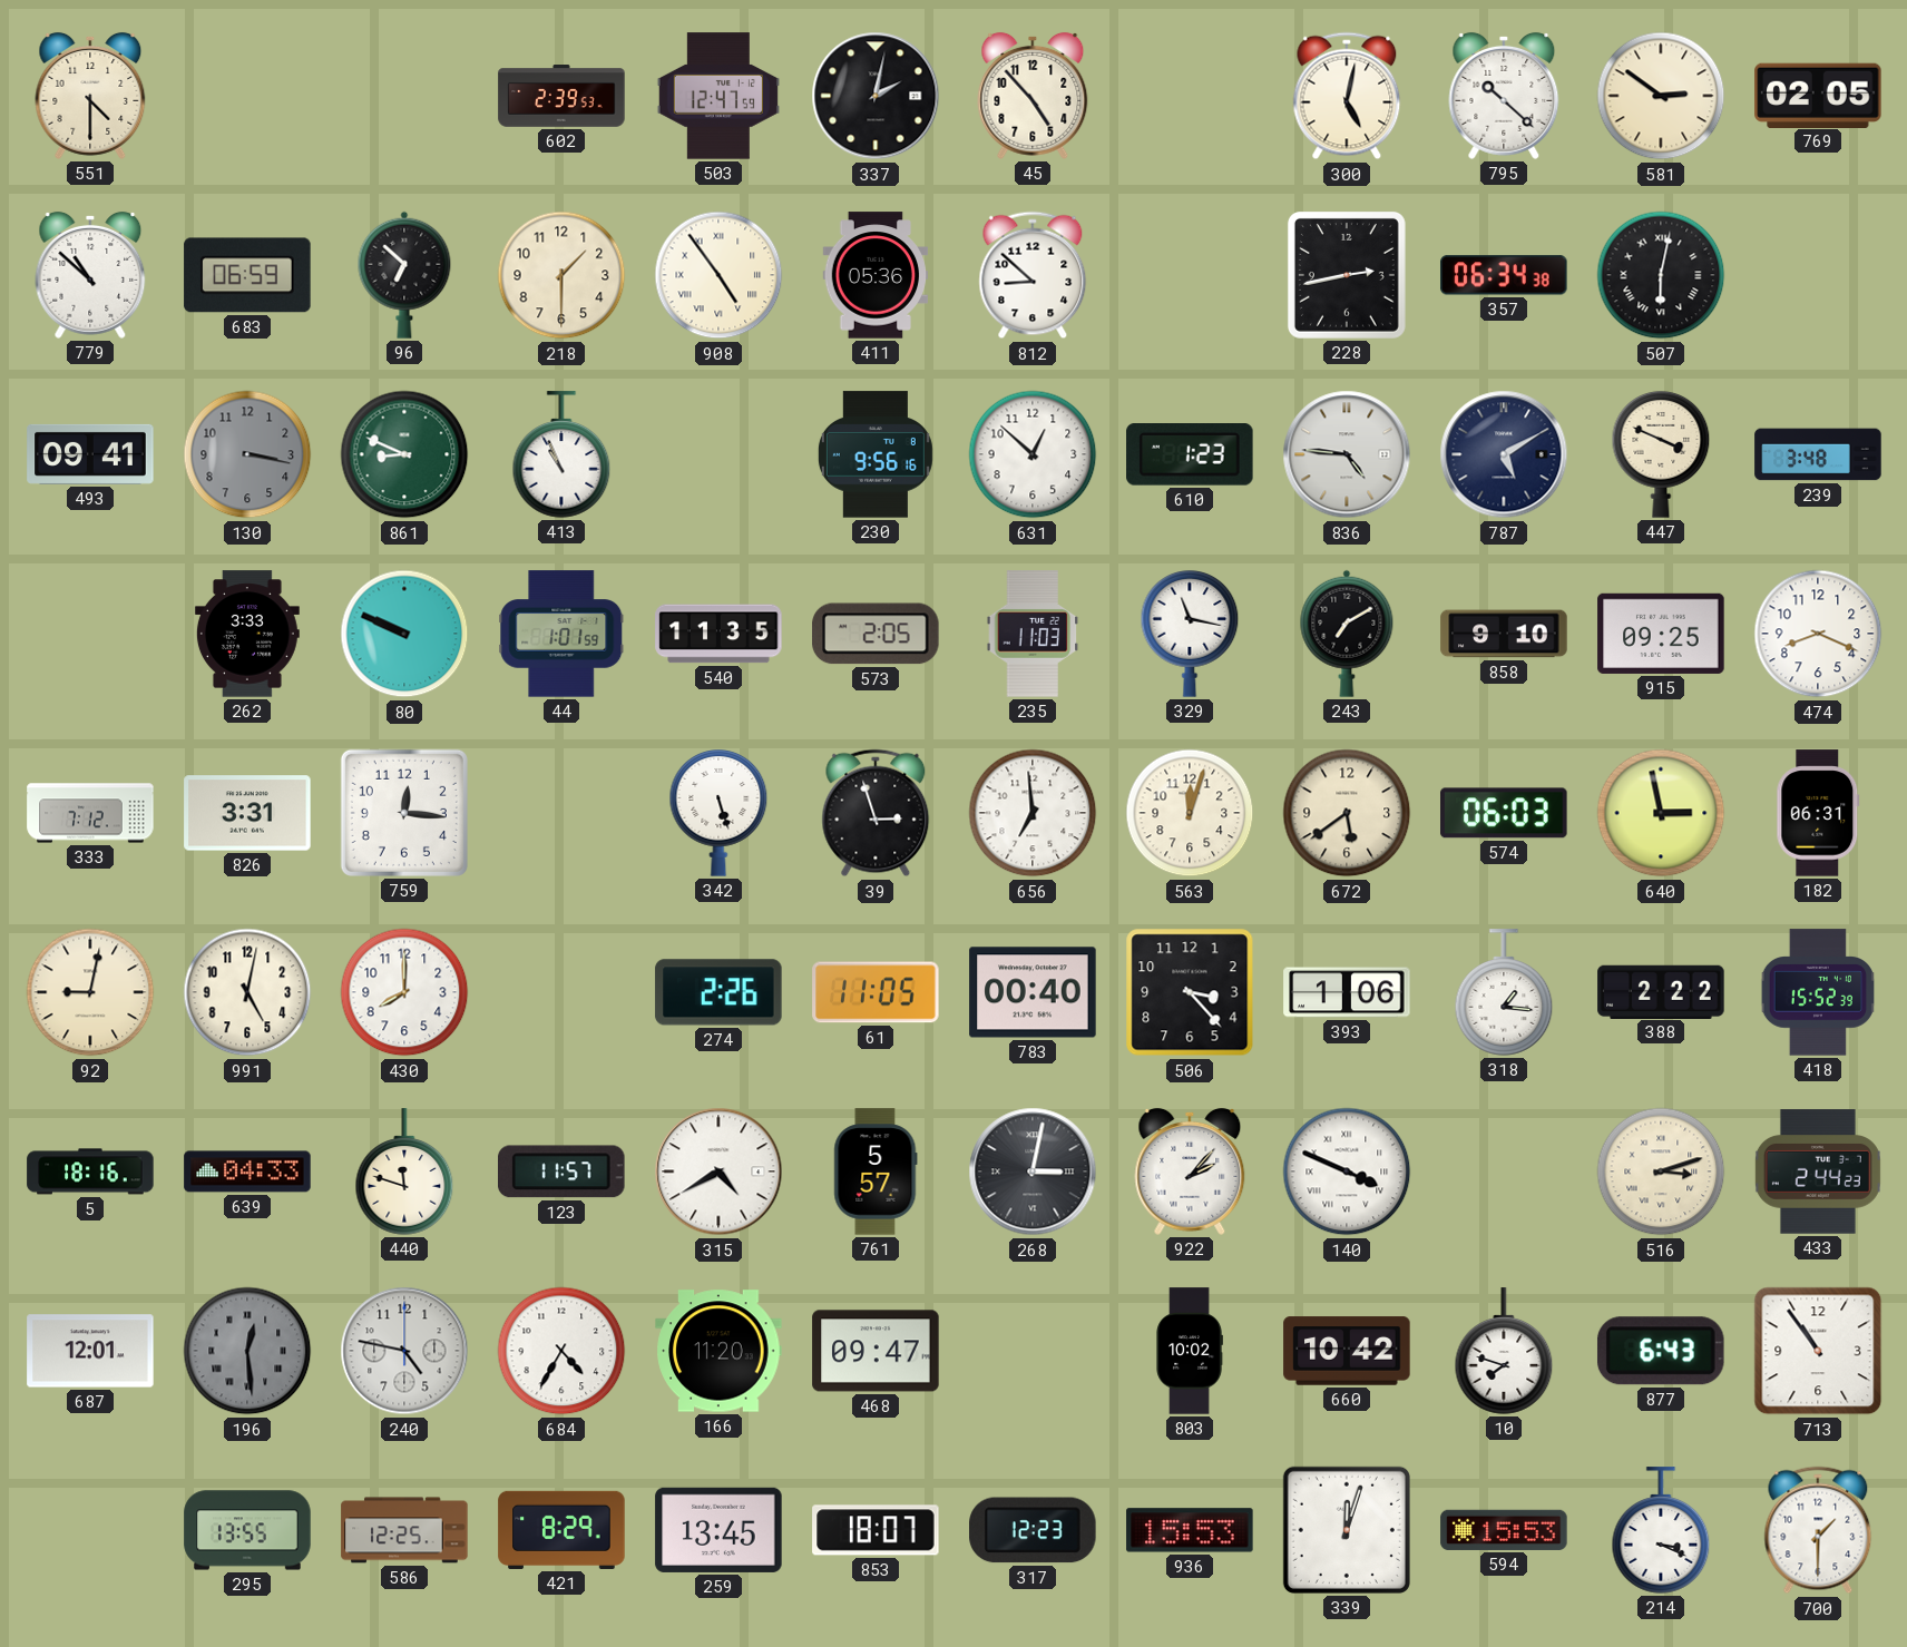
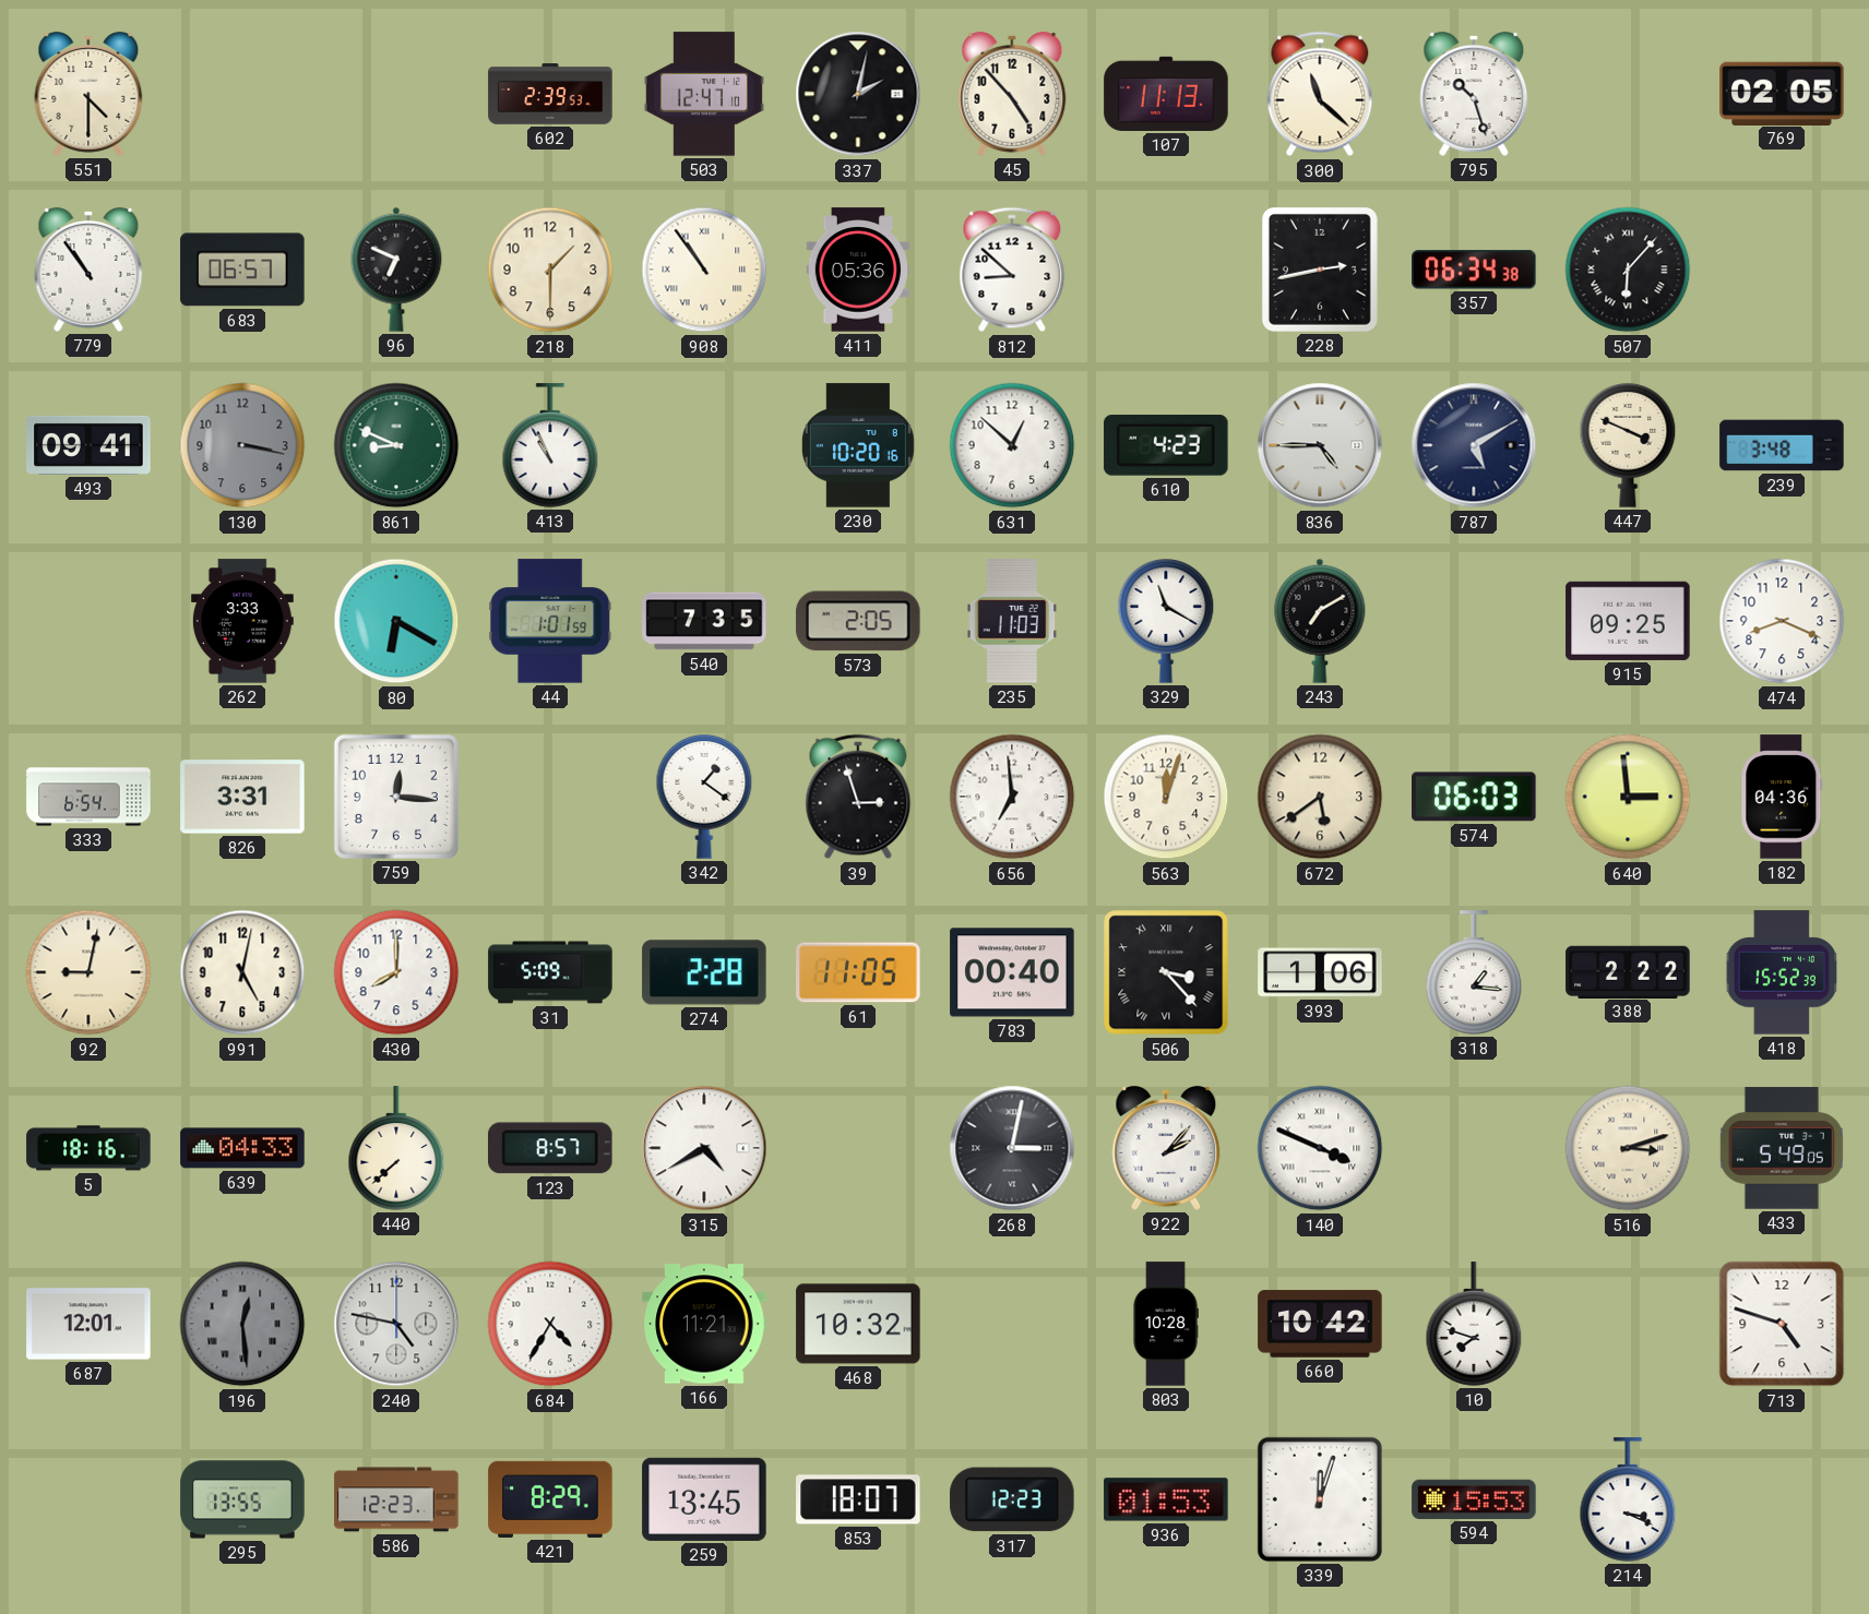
503: 12:47:59 -> 12:47:10 (704, 94)
107: none -> 11:13 (1166, 94)
300: 5:02 -> 11:22 (1320, 94)
795: 10:22 -> 10:27 (1474, 94)
581: 2:51 -> none (1661, 96)
779: 10:52 -> 10:54 (88, 270)
683: 06:59 -> 06:57 (242, 270)
96: 6:52 -> 6:49 (396, 270)
908: 4:54 -> 10:54 (704, 270)
507: 6:02 -> 6:07 (1628, 270)
230: 9:56 -> 10:20 (858, 445)
610: 1:23 -> 4:23 (1166, 446)
836: 4:46 -> 4:45 (1320, 445)
80: 9:49 -> 6:20 (396, 621)
540: 11:35 -> 7:35 (704, 621)
329: 11:17 -> 11:20 (1166, 622)
858: 9:10 -> none (1504, 634)
333: 7:12 -> 6:54 (88, 797)
342: 5:27 -> 1:21 (704, 798)
640: 2:58 -> 2:59 (1628, 797)
182: 06:31 -> 04:36 (1782, 797)
31: none -> 5:09 (550, 972)
274: 2:26 -> 2:28 (704, 972)
506 numerals: Arabic -> Roman (1166, 972)
440: 11:48 -> 7:38 (396, 1148)
123: 11:57 -> 8:57 (551, 1148)
761: 5:57 -> none (876, 1171)
433: 2:44 -> 5:49 (1782, 1148)
166: 11:20 -> 11:21 (704, 1324)
468: 09:47 -> 10:32 (858, 1324)
803: 10:02 -> 10:28 (1166, 1324)
877: 6:43 -> none (1661, 1351)
713: 10:54 -> 4:48 (1782, 1324)
586: 12:25 -> 12:23 (396, 1499)
936: 15:53 -> 01:53 (1166, 1499)
700: 1:30 -> none (1818, 1530)
